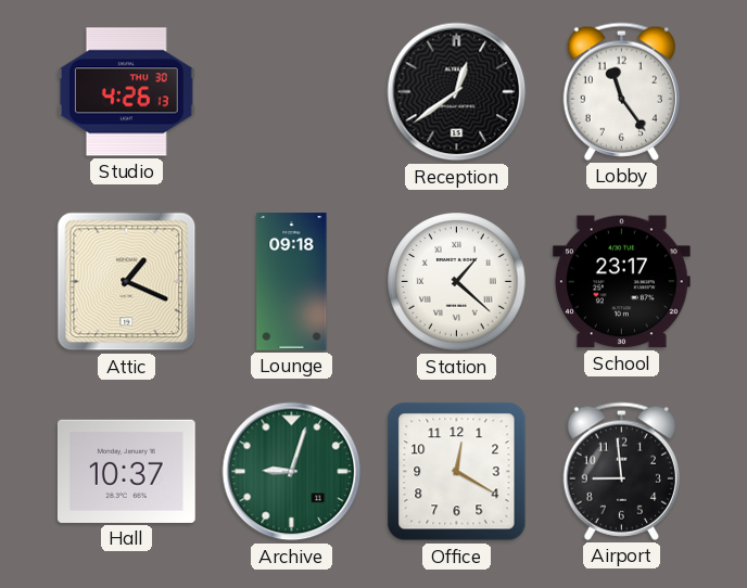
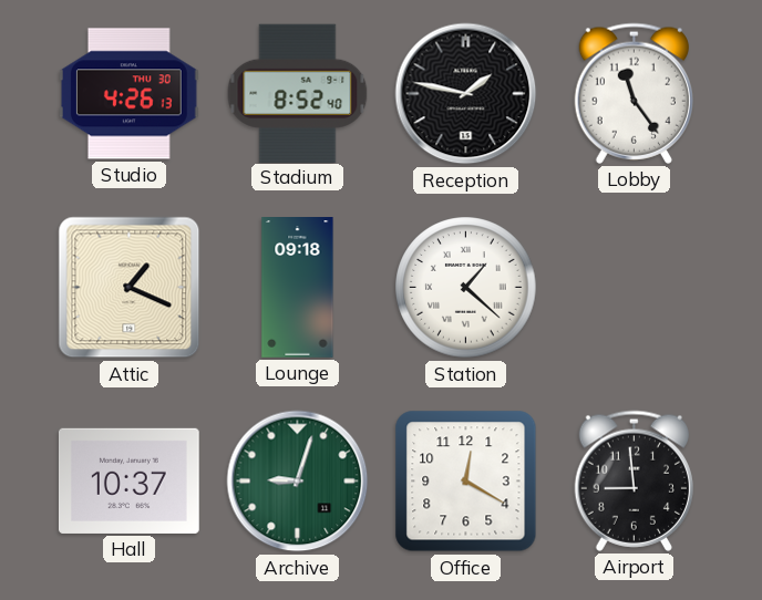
Stadium: none -> 8:52 (298, 93)
Reception: 12:39 -> 1:47 (466, 94)
School: 23:17 -> none (621, 282)
